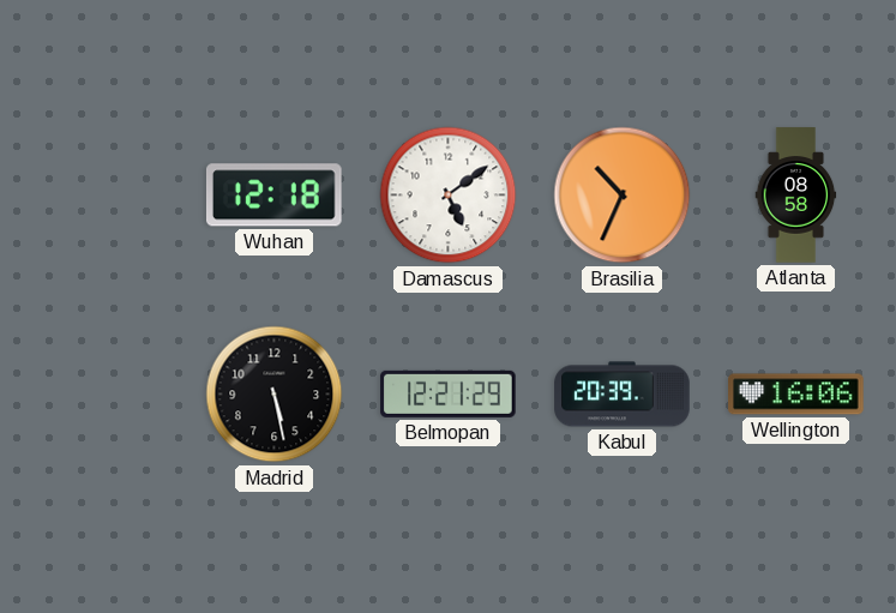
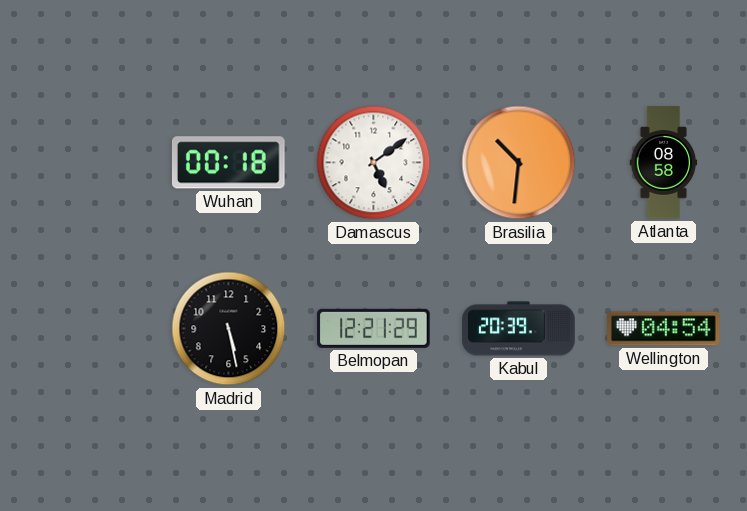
Wuhan: 12:18 -> 00:18 (228, 163)
Brasilia: 10:34 -> 10:31 (519, 163)
Wellington: 16:06 -> 04:54 (664, 329)
